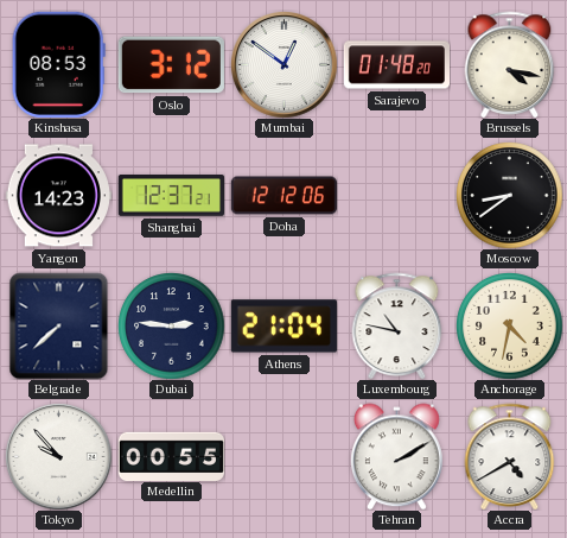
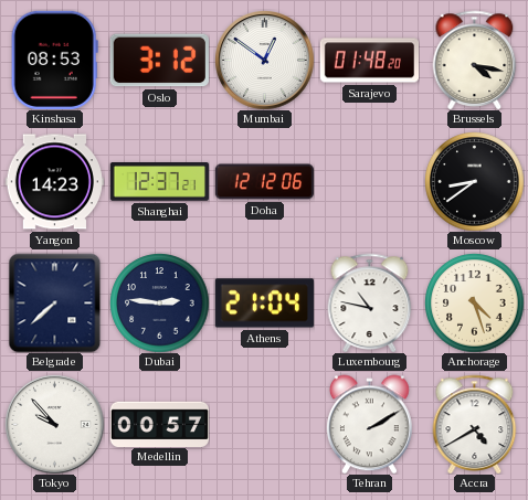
Anchorage: 4:32 -> 4:27 (474, 302)
Medellin: 00:55 -> 00:57 (159, 424)
